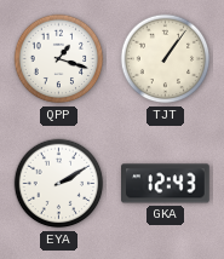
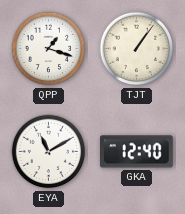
EYA: 2:10 -> 11:10 (49, 152)
GKA: 12:43 -> 12:40 (137, 152)
